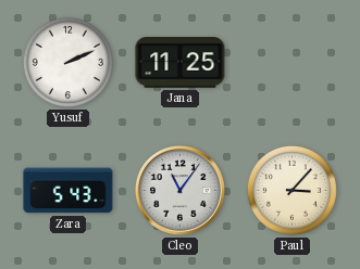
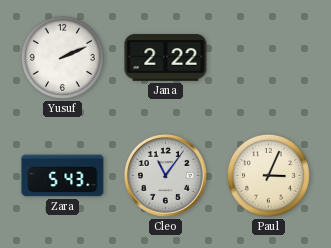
Jana: 11:25 -> 2:22 (166, 58)
Paul: 3:07 -> 3:04 (268, 175)
